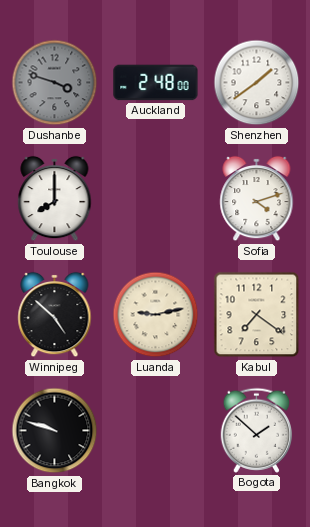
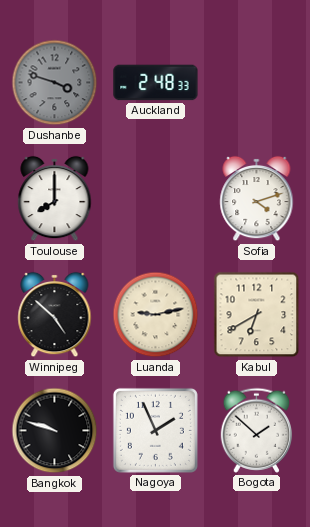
Auckland: 2:48:00 -> 2:48:33 (156, 83)
Shenzhen: 1:39 -> none (257, 83)
Kabul: 7:21 -> 6:40 (257, 315)
Nagoya: none -> 1:56 (155, 430)
